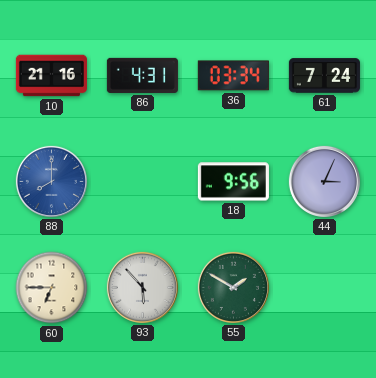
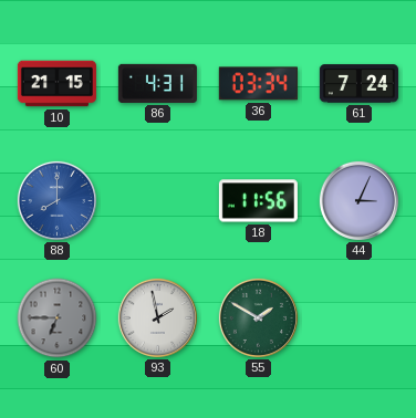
10: 21:16 -> 21:15 (56, 84)
18: 9:56 -> 11:56 (258, 201)
60 dial: cream -> grey (58, 318)
93: 5:53 -> 1:58 (157, 317)
